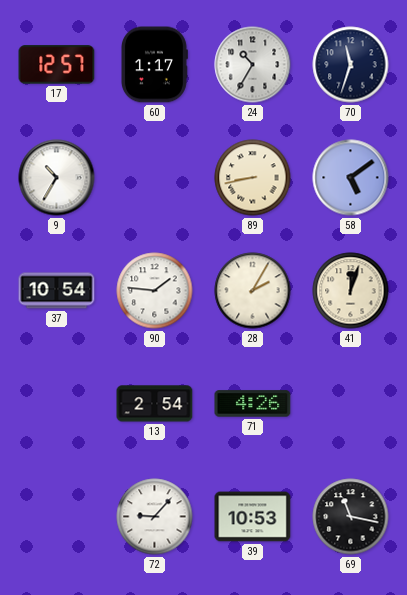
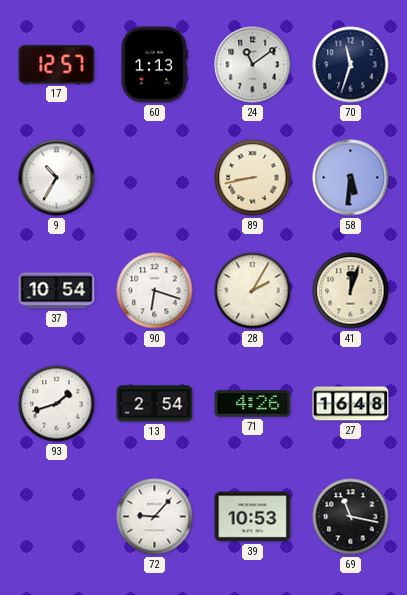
60: 1:17 -> 1:13 (154, 65)
24: 10:35 -> 11:09 (253, 65)
58: 5:09 -> 5:31 (351, 178)
90: 1:46 -> 6:18 (155, 291)
93: none -> 1:42 (57, 404)
27: none -> 16:48 (351, 404)
